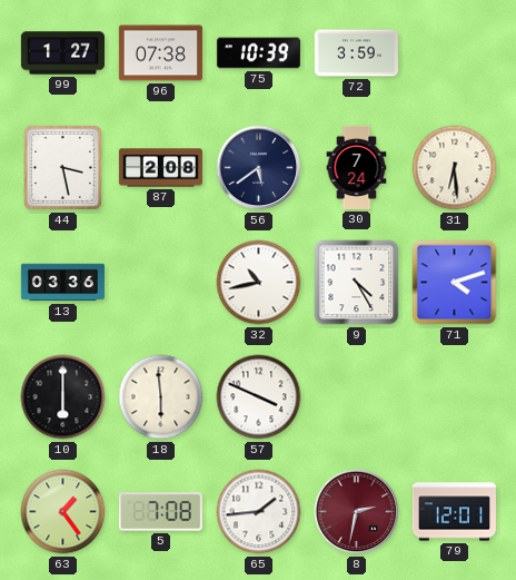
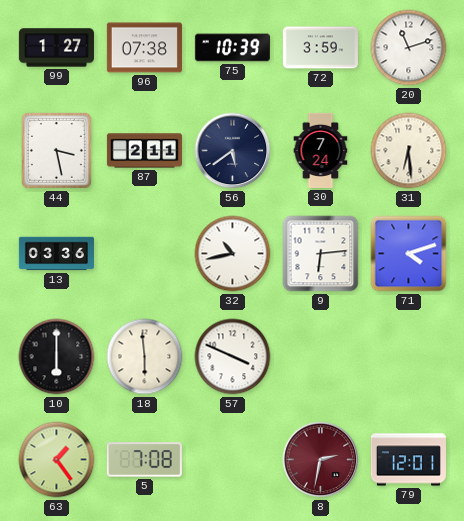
20: none -> 11:12 (409, 48)
87: 2:08 -> 2:11 (144, 151)
9: 4:25 -> 6:14 (321, 254)
65: 1:44 -> none (259, 512)
